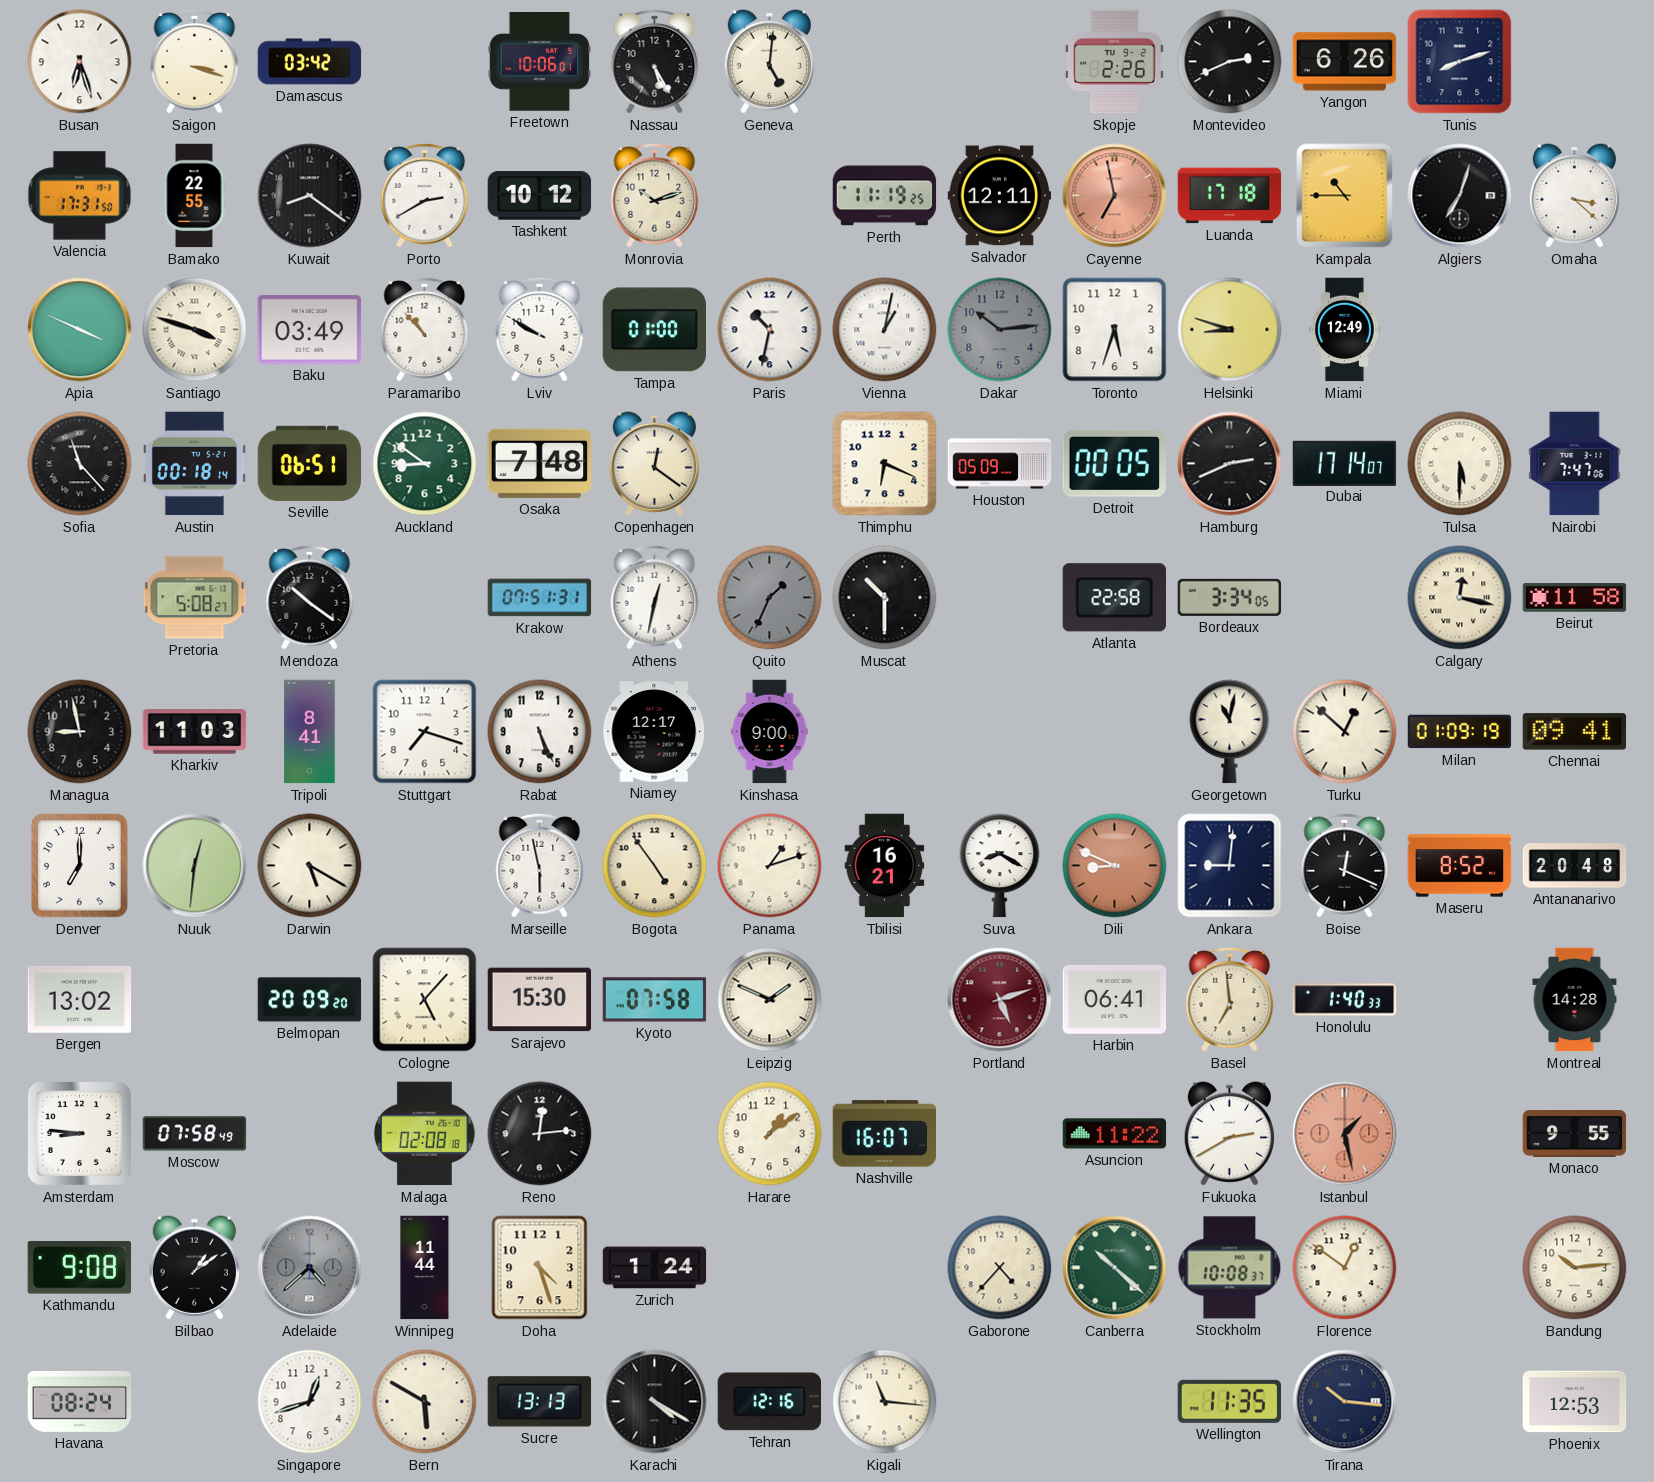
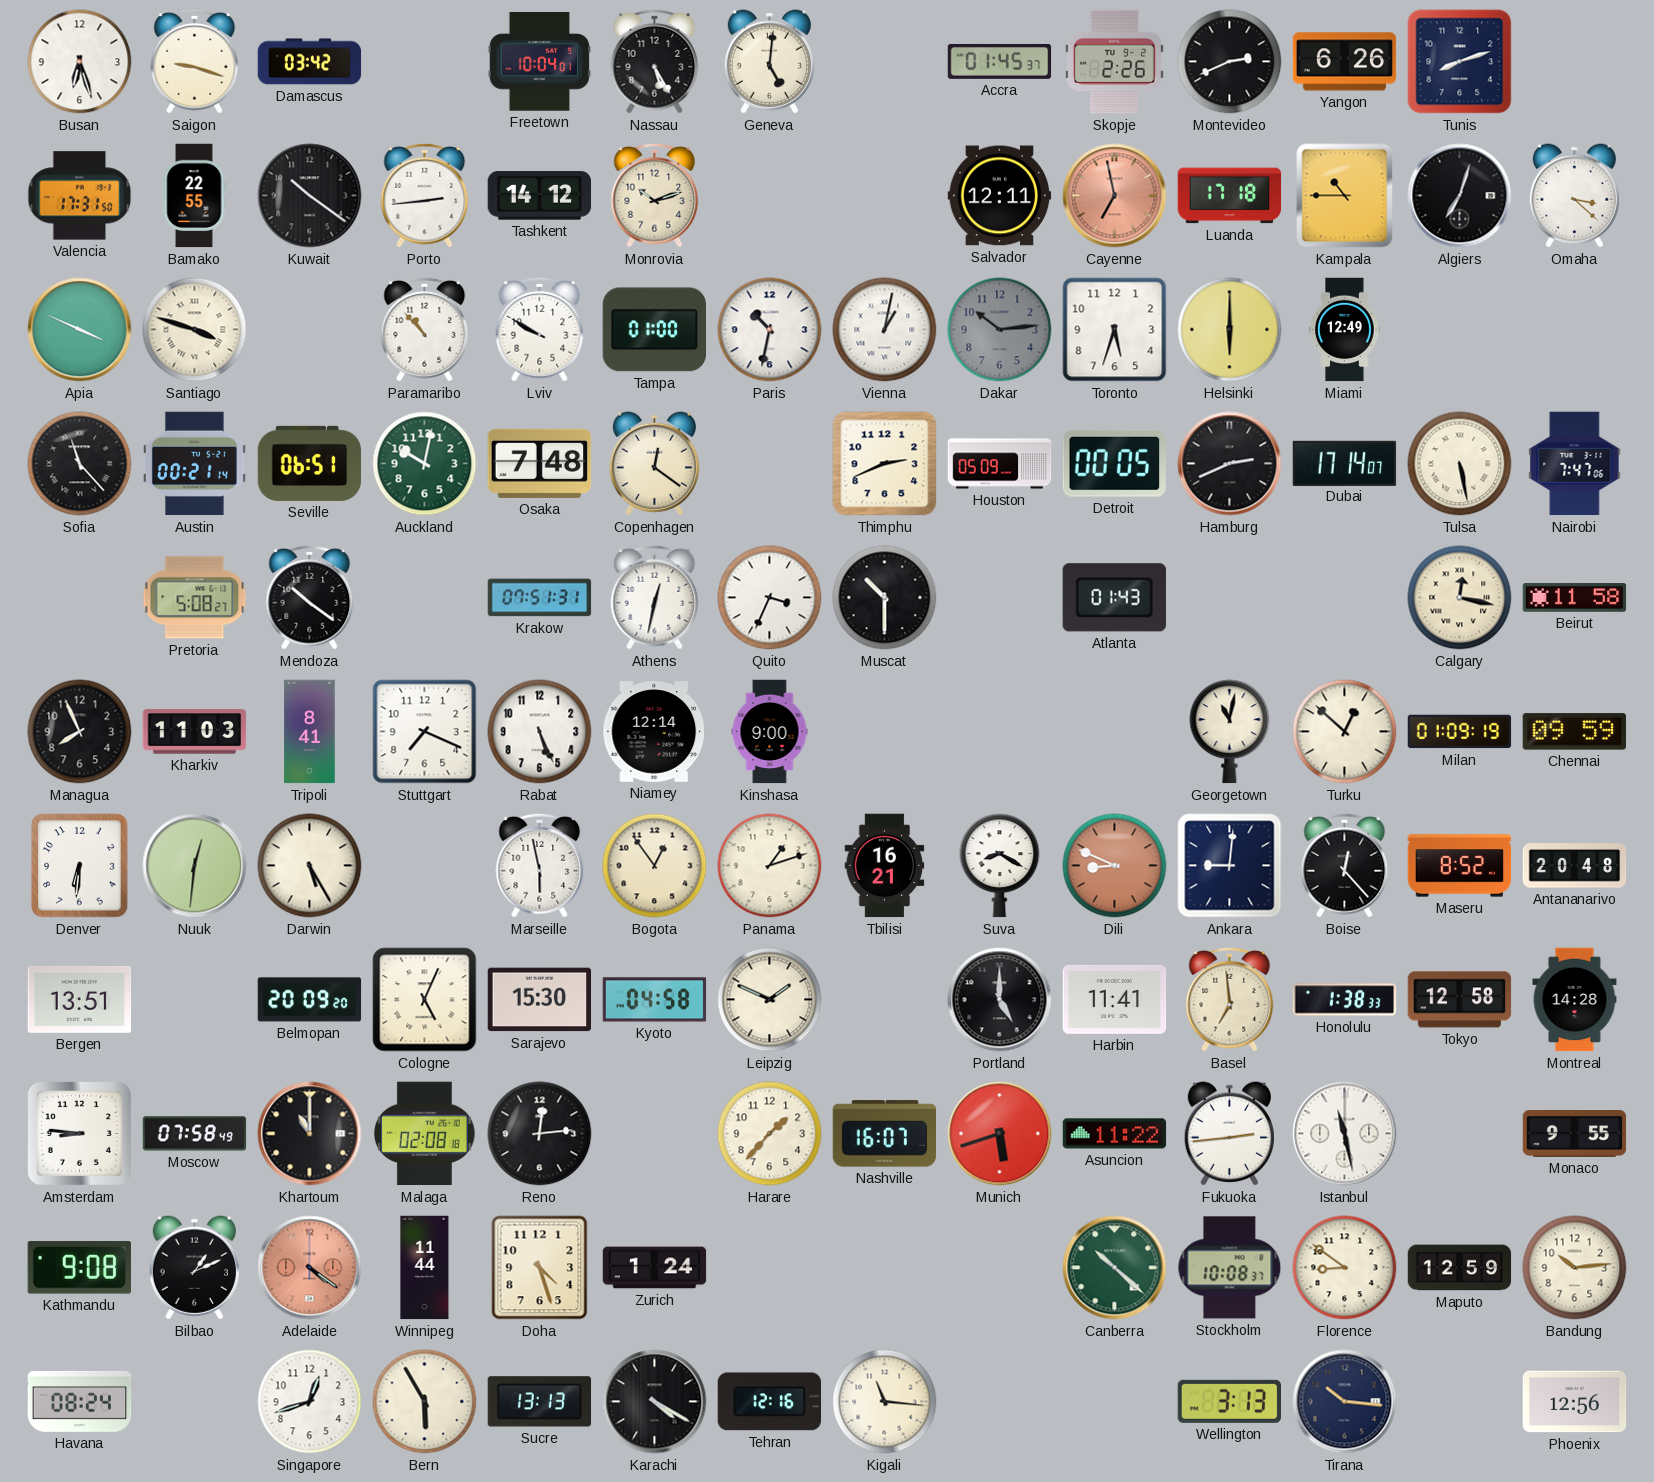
Saigon: 3:18 -> 9:18 (195, 61)
Freetown: 10:06 -> 10:04 (540, 62)
Accra: none -> 01:45 (1000, 62)
Kuwait: 8:21 -> 10:21 (310, 196)
Porto: 2:40 -> 2:44 (425, 195)
Tashkent: 10:12 -> 14:12 (540, 196)
Perth: 11:19 -> none (885, 196)
Baku: 03:49 -> none (310, 330)
Helsinki: 8:48 -> 6:00 (1230, 330)
Austin: 00:18 -> 00:21 (194, 464)
Auckland: 8:51 -> 10:02 (425, 464)
Thimphu: 6:19 -> 2:41 (885, 464)
Tulsa: 5:30 -> 5:28 (1460, 464)
Quito: 1:34 -> 3:34 (770, 598)
Quito dial: grey -> white (770, 598)
Atlanta: 22:58 -> 01:43 (1114, 598)
Bordeaux: 3:34 -> none (1230, 597)
Managua: 8:58 -> 7:56 (80, 732)
Stuttgart: 7:18 -> 7:19 (425, 732)
Niamey: 12:17 -> 12:14 (655, 732)
Chennai: 09:41 -> 09:59 (1575, 732)
Denver: 7:00 -> 6:31 (80, 866)
Darwin: 5:20 -> 5:25 (310, 866)
Bogota: 4:54 -> 12:54 (655, 866)
Boise: 12:19 -> 12:23 (1345, 865)
Bergen: 13:02 -> 13:51 (80, 999)
Cologne: 5:07 -> 5:04 (425, 1000)
Kyoto: 07:58 -> 04:58 (655, 1000)
Portland: 5:12 -> 5:00 (1000, 1000)
Portland dial: burgundy -> black (1000, 1000)
Harbin: 06:41 -> 11:41 (1115, 999)
Honolulu: 1:40 -> 1:38 (1345, 1000)
Tokyo: none -> 12:58 (1460, 1000)
Khartoum: none -> 11:00 (310, 1134)
Harare: 1:09 -> 1:37 (770, 1134)
Munich: none -> 5:42 (1000, 1134)
Fukuoka: 2:40 -> 2:44 (1229, 1134)
Istanbul: 1:28 -> 11:28 (1345, 1134)
Istanbul dial: salmon -> white (1345, 1134)
Bilbao: 1:09 -> 1:11 (194, 1268)
Adelaide: 4:38 -> 4:21 (310, 1268)
Adelaide dial: grey -> salmon (310, 1268)
Gaborone: 4:37 -> none (1000, 1268)
Florence: 12:51 -> 8:51 (1345, 1268)
Maputo: none -> 12:59 (1460, 1268)
Bern: 5:50 -> 5:55 (425, 1402)
Wellington: 11:35 -> 3:13 (1229, 1401)
Phoenix: 12:53 -> 12:56 (1575, 1402)
